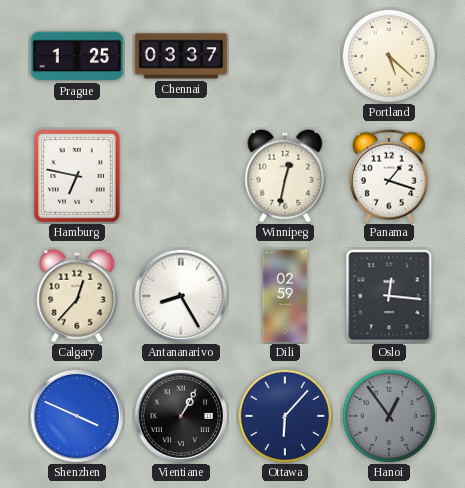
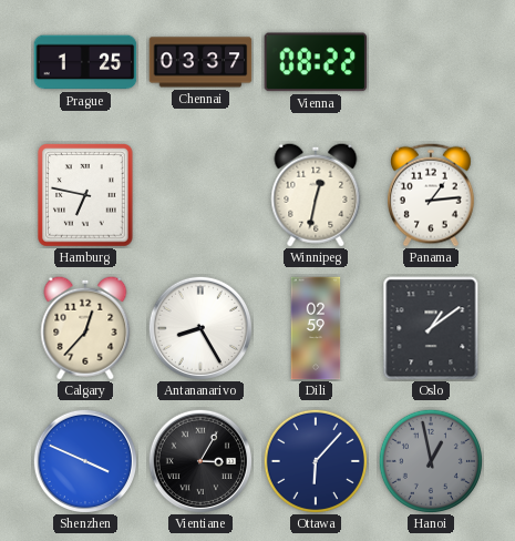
Vienna: none -> 08:22 (316, 62)
Portland: 5:22 -> none (389, 56)
Panama: 1:18 -> 1:14 (432, 195)
Oslo: 12:16 -> 1:09 (431, 328)
Vientiane: 1:05 -> 3:05 (199, 460)
Hanoi: 12:54 -> 12:58 (431, 461)
